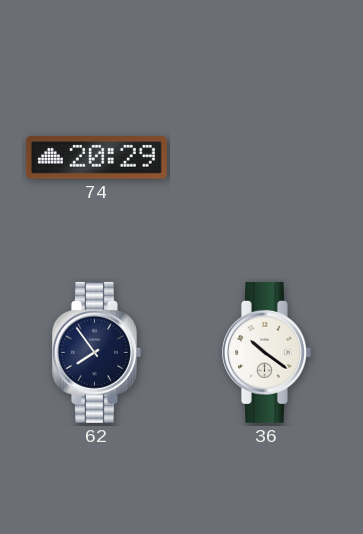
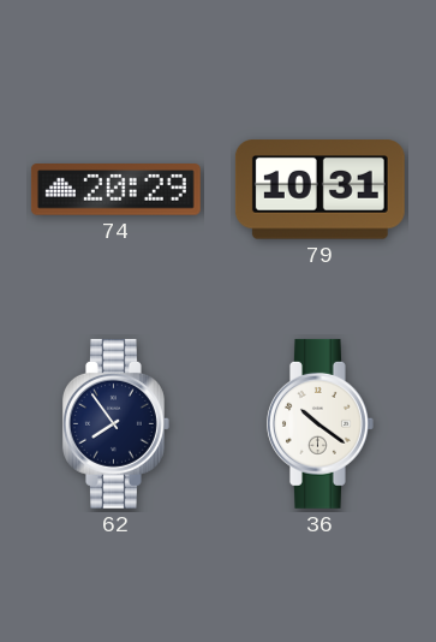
79: none -> 10:31 (319, 190)
